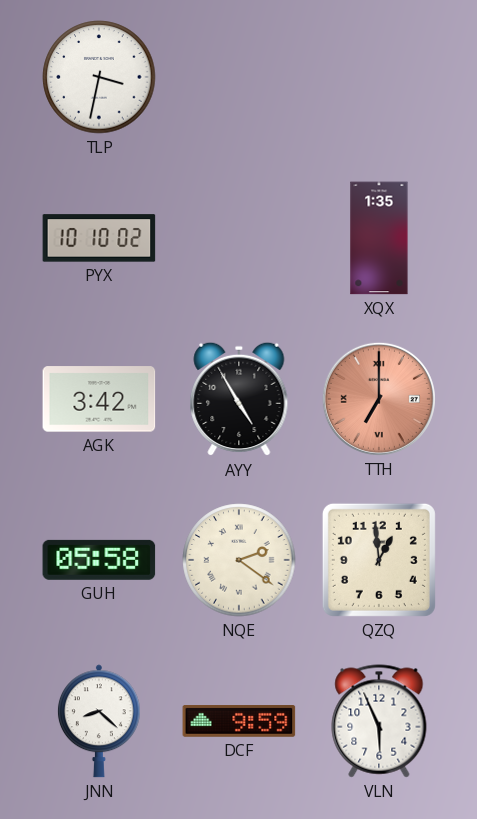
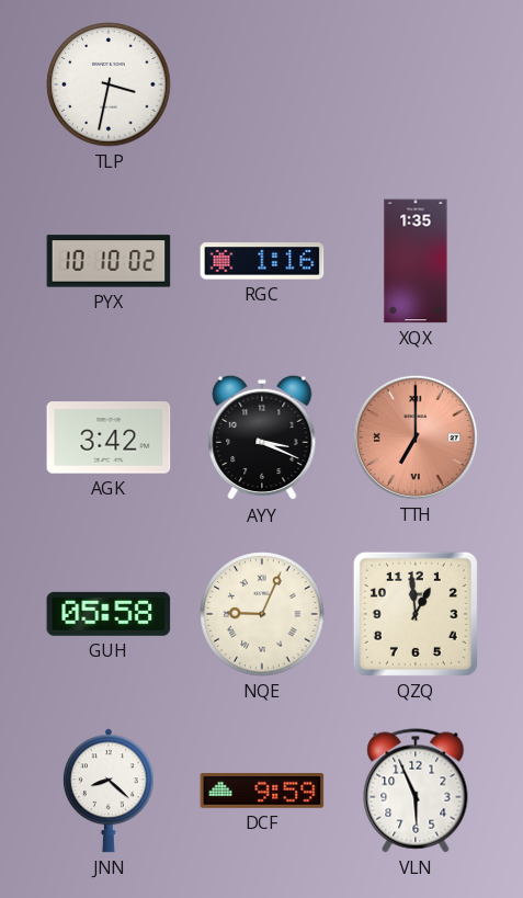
RGC: none -> 1:16 (262, 261)
AYY: 4:55 -> 3:19 (262, 437)
NQE: 2:21 -> 9:04 (262, 614)
